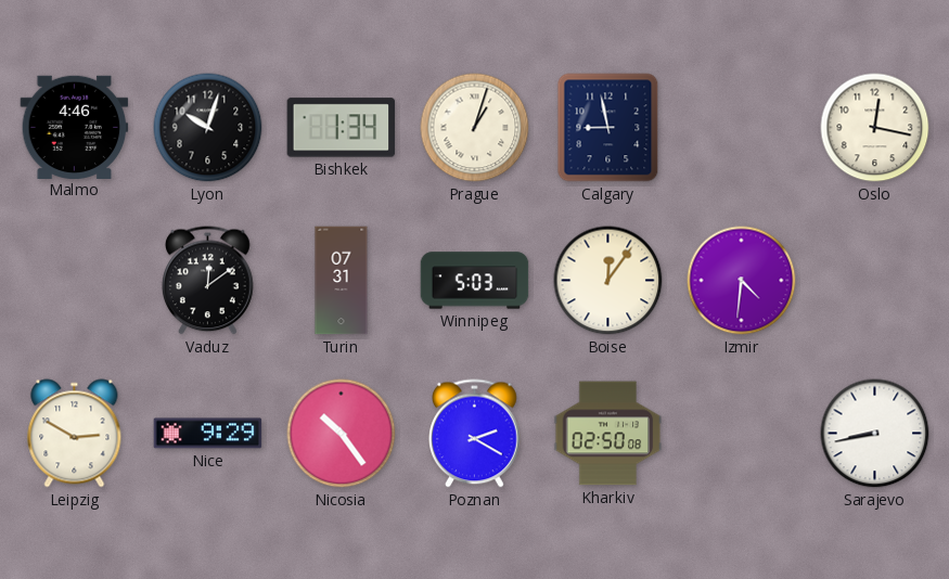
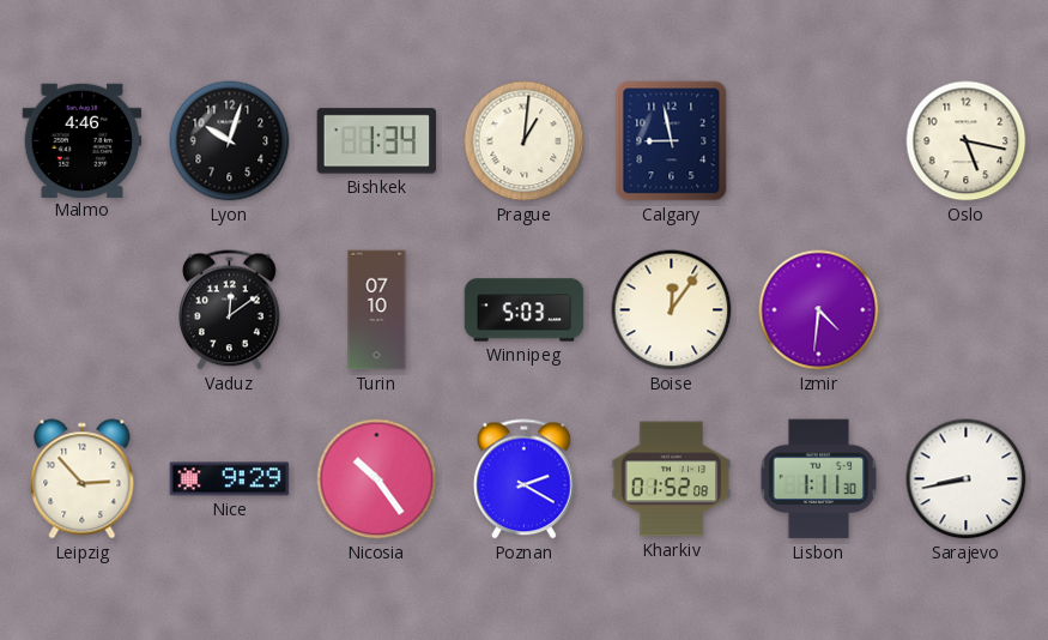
Prague: 1:03 -> 1:01 (525, 141)
Oslo: 12:17 -> 5:17 (967, 141)
Turin: 07:31 -> 07:10 (377, 310)
Leipzig: 2:50 -> 2:53 (83, 479)
Kharkiv: 02:50 -> 01:52 (672, 479)
Lisbon: none -> 1:11 (819, 479)
